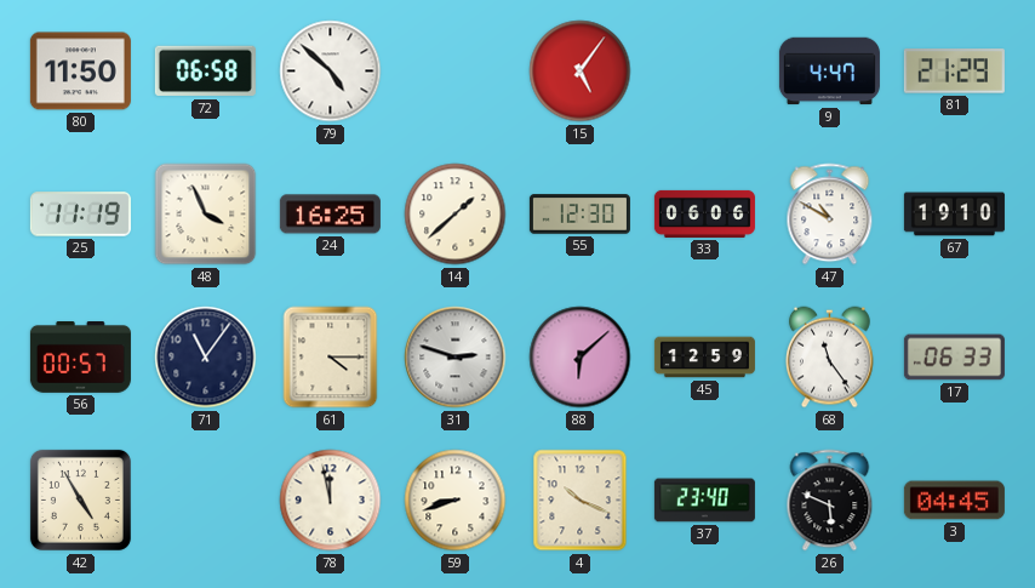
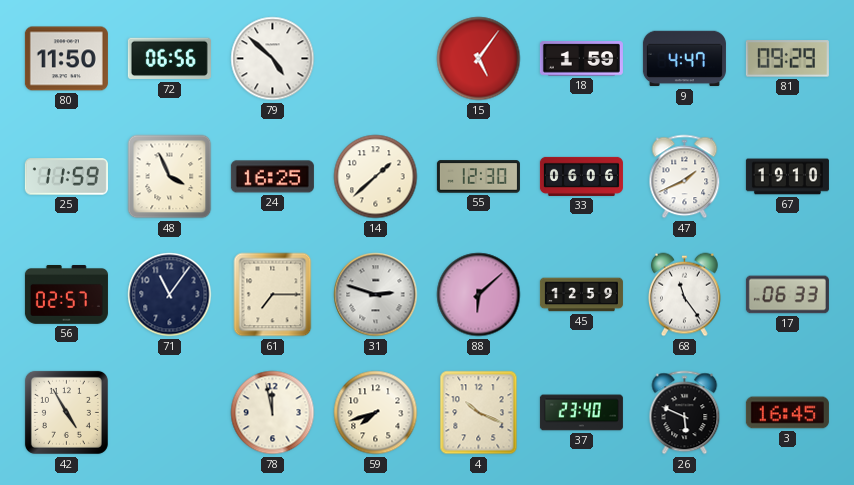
72: 06:58 -> 06:56 (169, 59)
18: none -> 1:59 (581, 59)
81: 21:29 -> 09:29 (787, 59)
25: 11:19 -> 11:59 (66, 177)
47: 10:50 -> 1:41 (685, 177)
56: 00:57 -> 02:57 (66, 295)
61: 4:15 -> 7:15 (273, 295)
59: 8:42 -> 7:42 (376, 413)
3: 04:45 -> 16:45 (787, 413)
